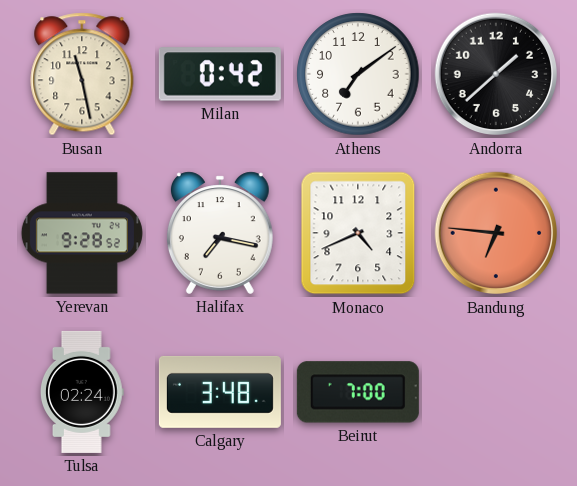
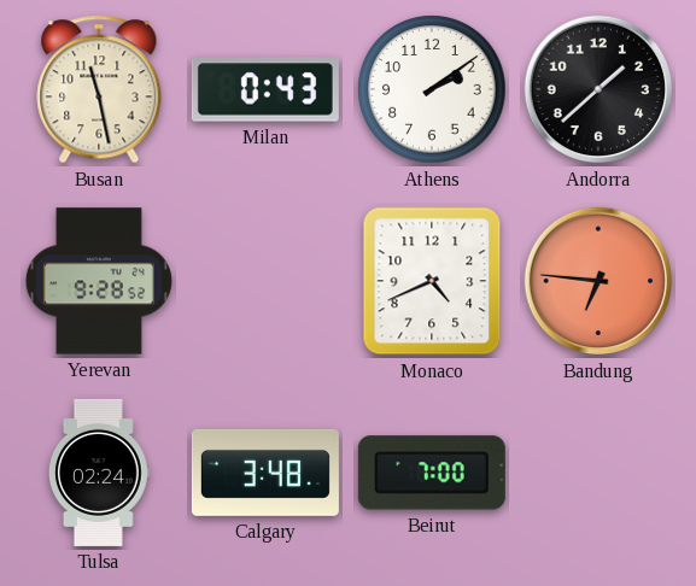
Milan: 0:42 -> 0:43 (265, 89)
Athens: 7:09 -> 2:09 (432, 89)
Halifax: 7:17 -> none (220, 233)
